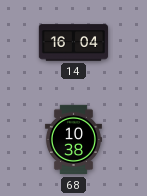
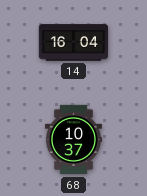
68: 10:38 -> 10:37 (73, 140)
